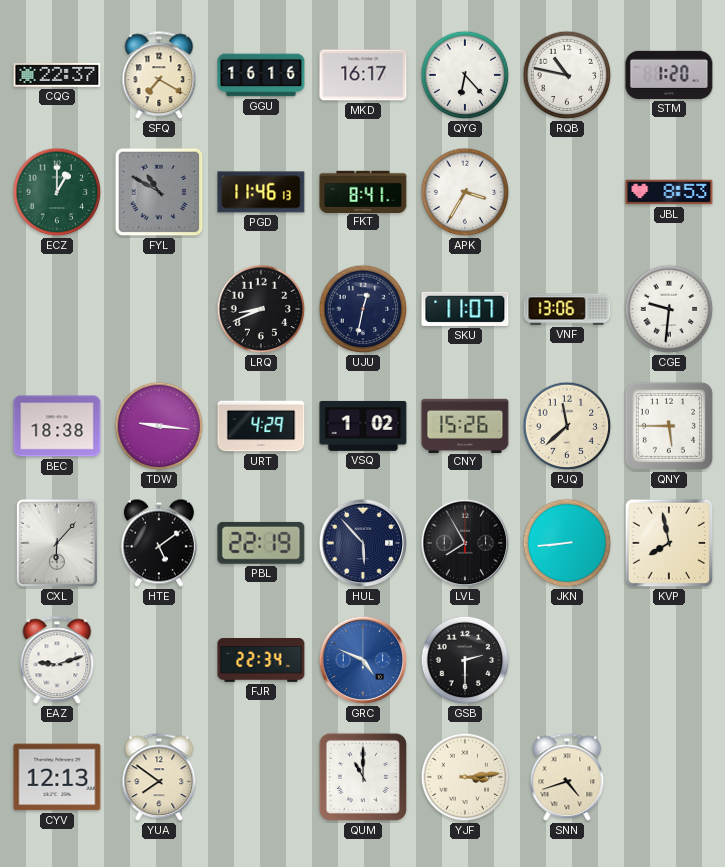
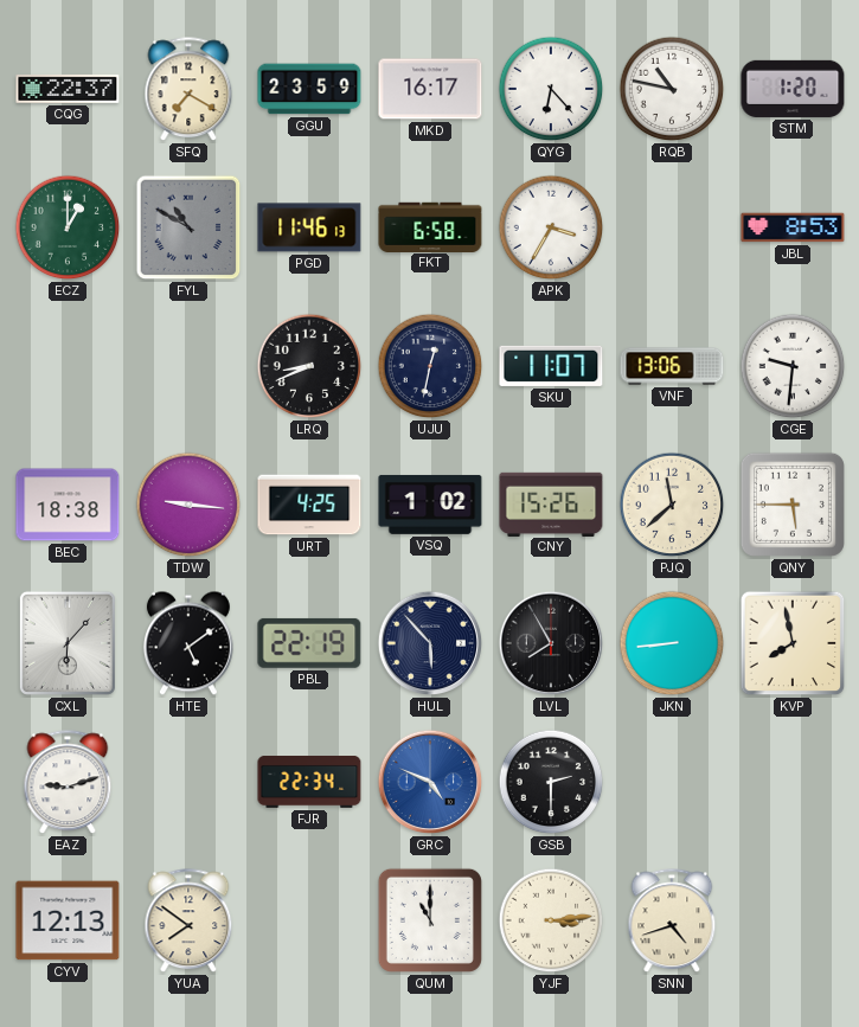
GGU: 16:16 -> 23:59 (309, 89)
FKT: 8:41 -> 6:58 (430, 226)
URT: 4:29 -> 4:25 (309, 505)
